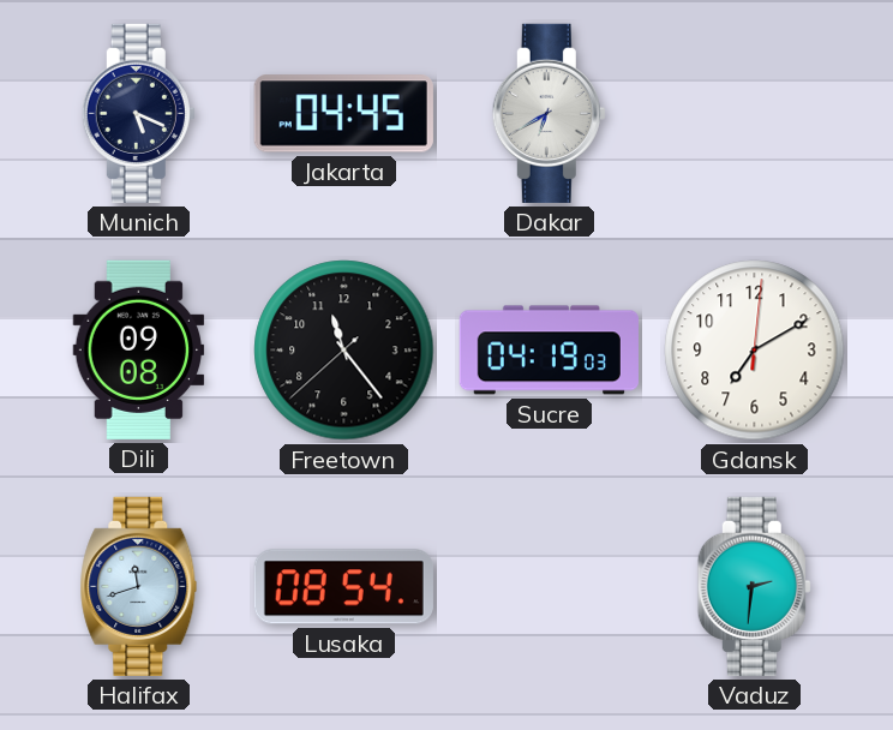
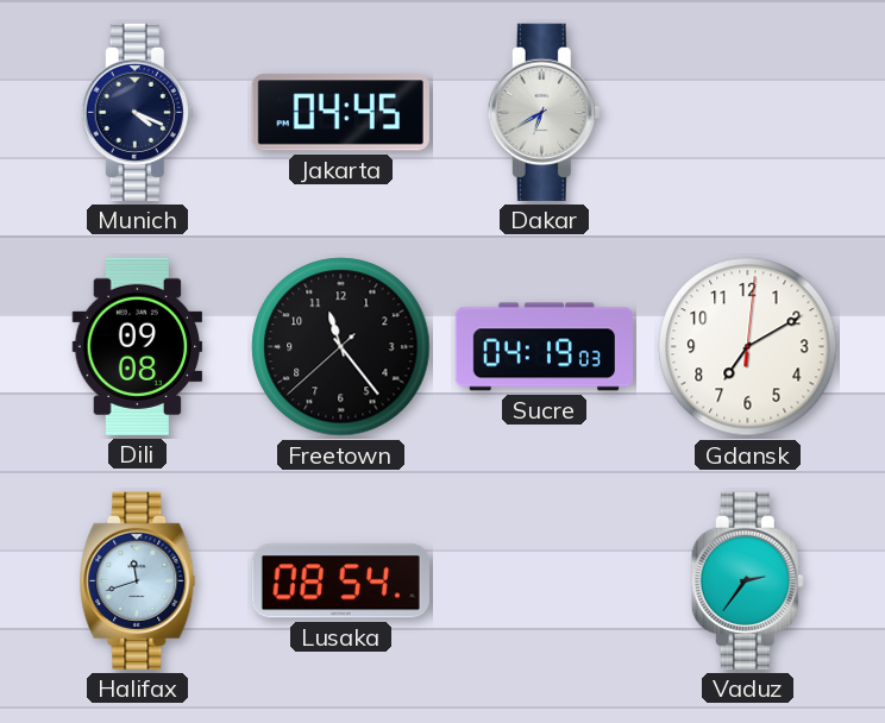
Munich: 5:19 -> 4:19 (137, 112)
Vaduz: 2:31 -> 2:36 (747, 580)
